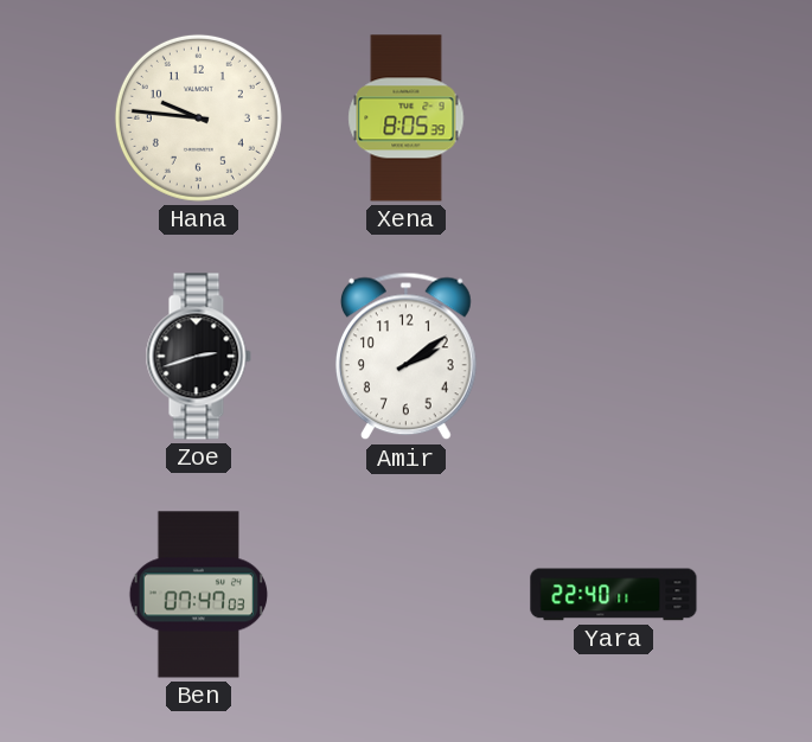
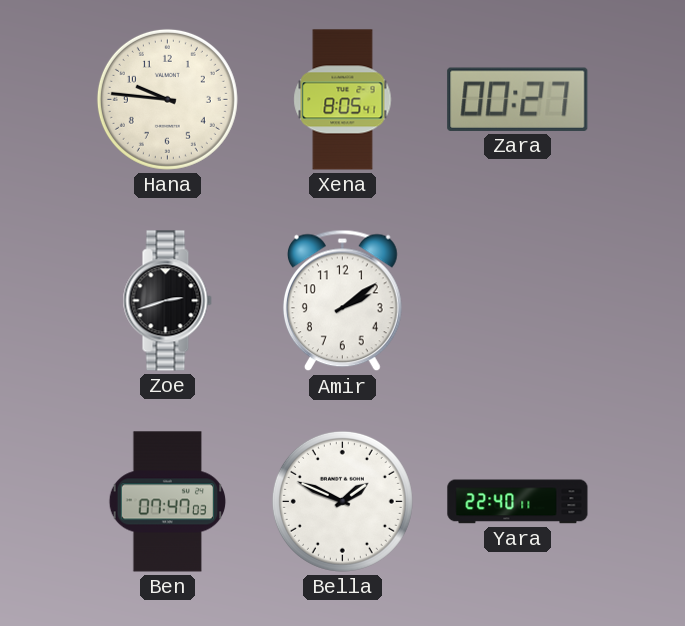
Xena: 8:05:39 -> 8:05:41 (343, 100)
Zara: none -> 00:27 (518, 99)
Bella: none -> 1:49 (342, 501)
